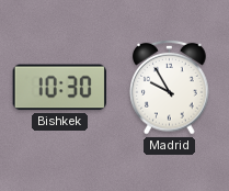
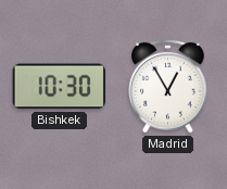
Madrid: 9:55 -> 12:55 (168, 86)
